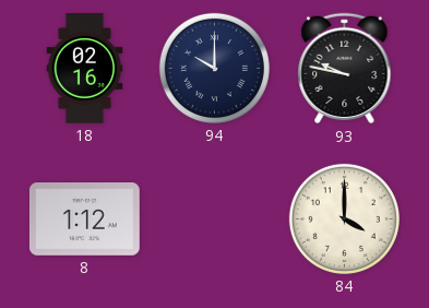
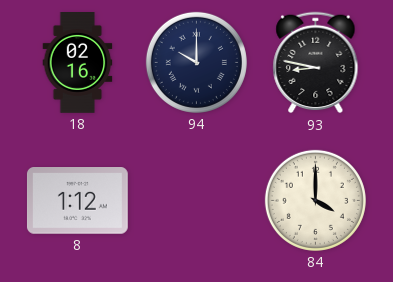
93: 9:47 -> 8:47 (316, 63)
